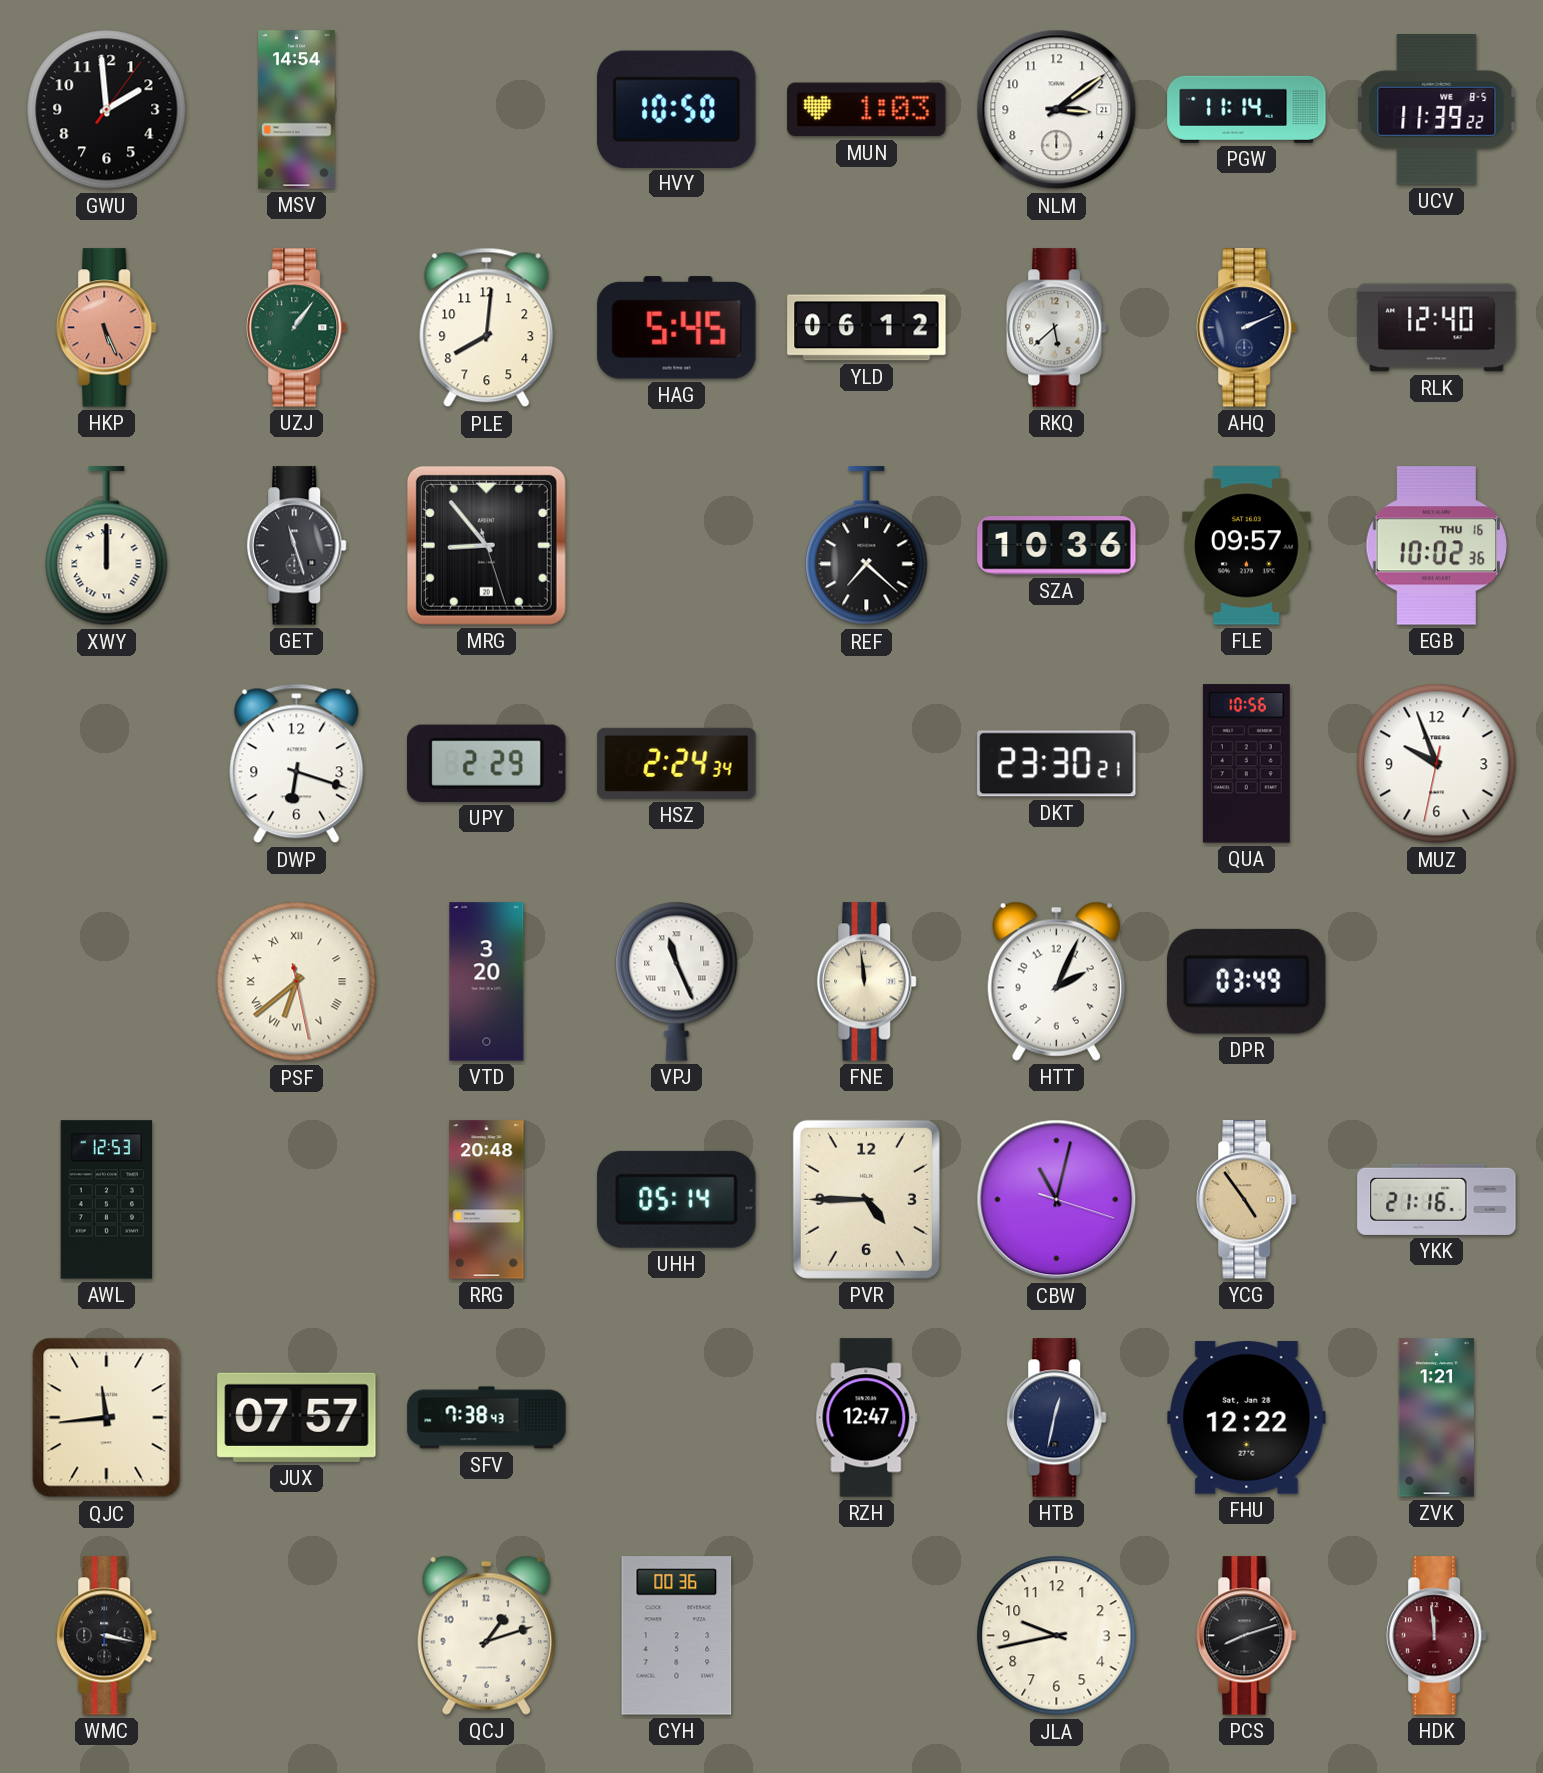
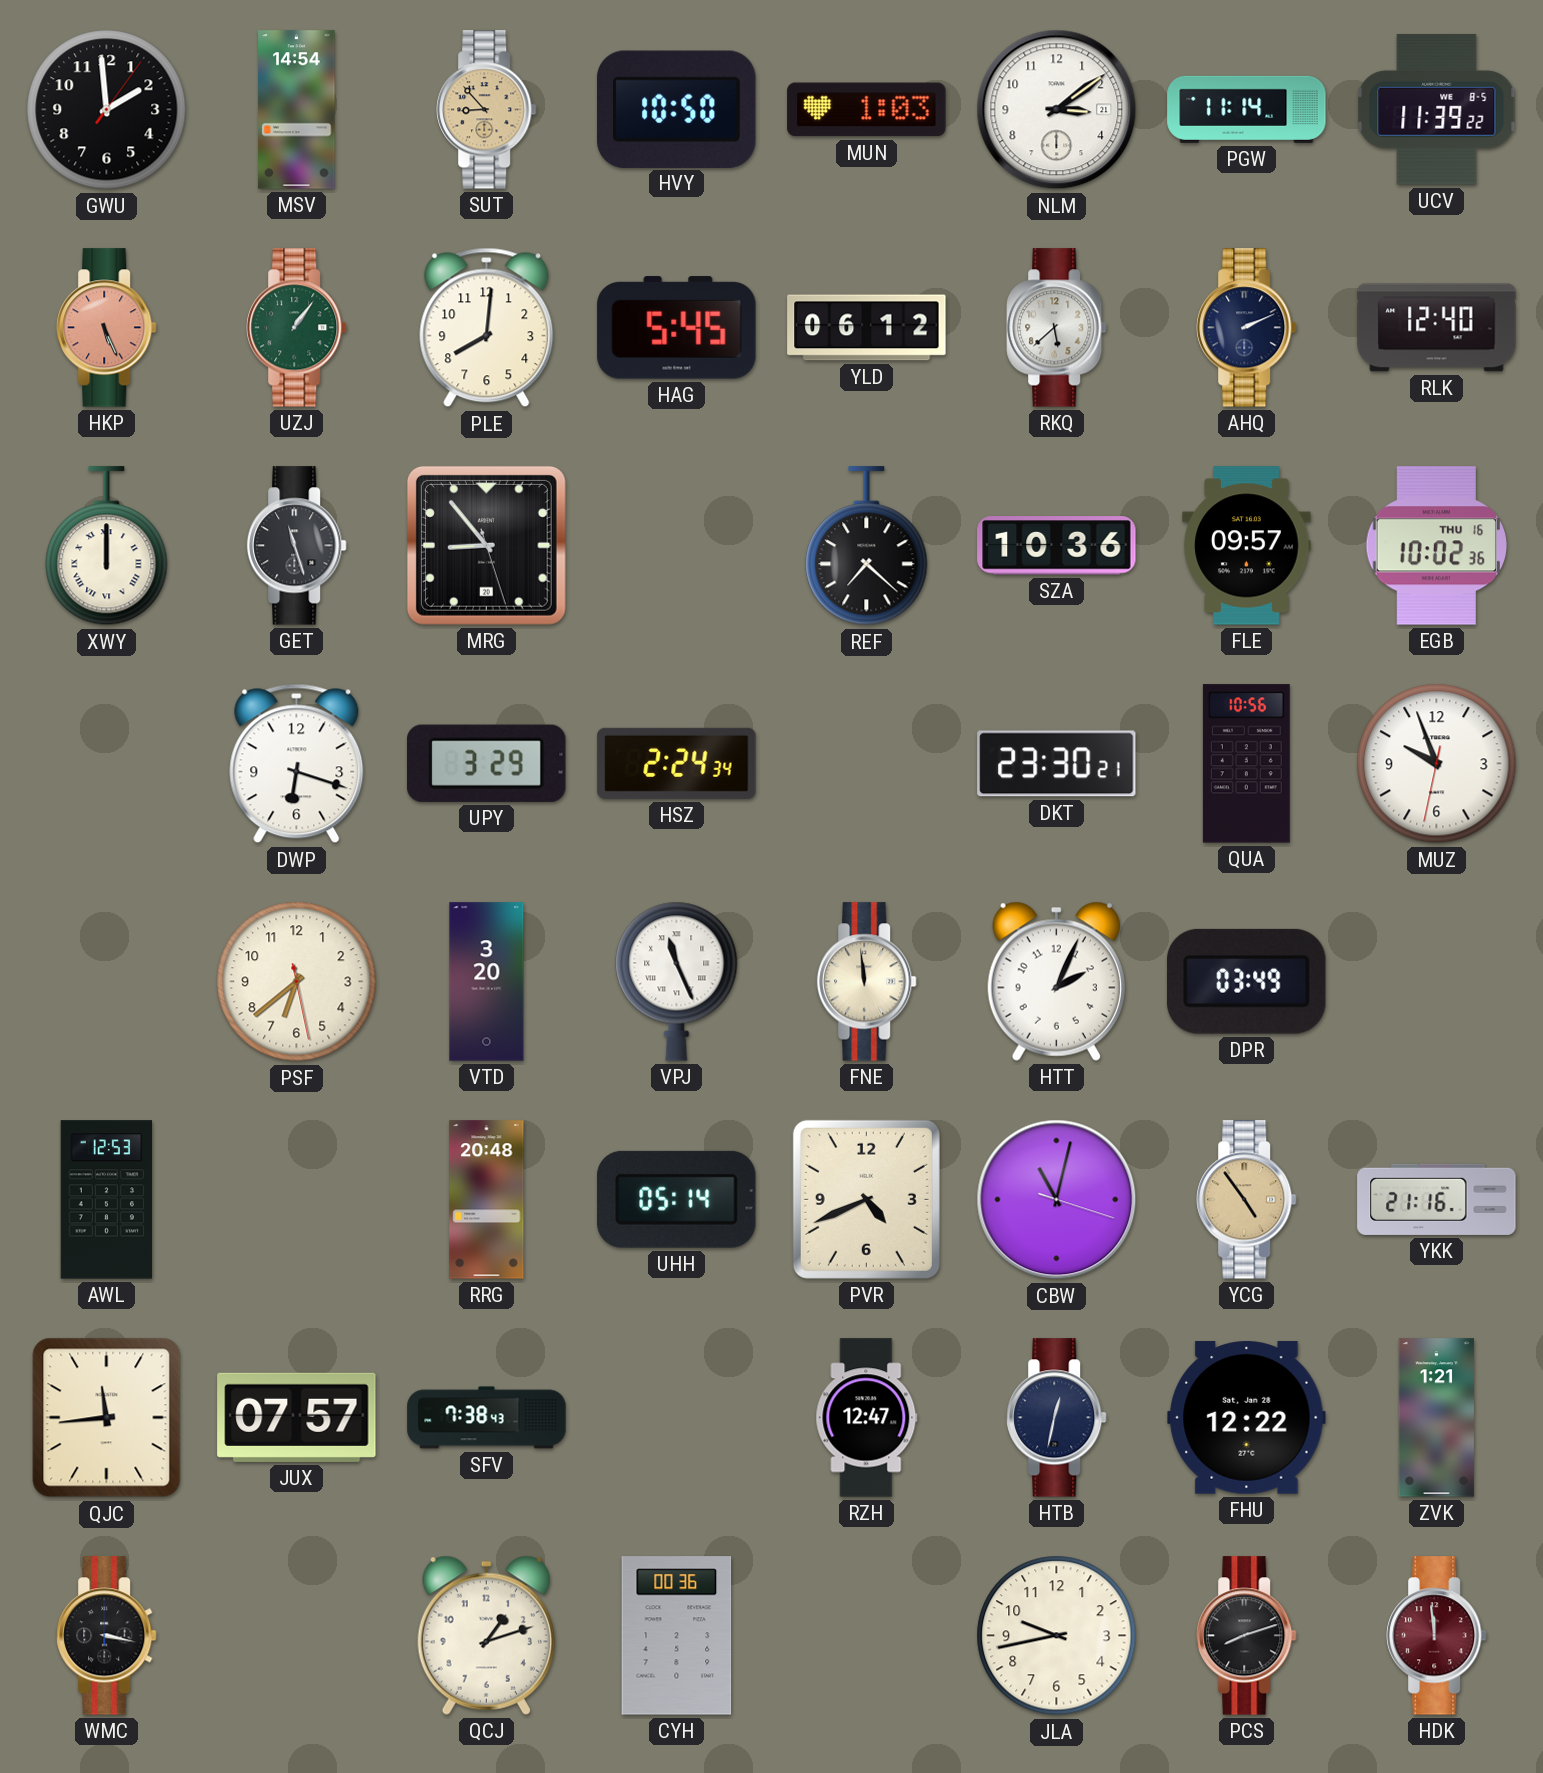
SUT: none -> 8:53 (487, 110)
UPY: 2:29 -> 3:29 (487, 763)
PSF numerals: Roman -> Arabic (297, 982)
PVR: 4:45 -> 4:41 (866, 1199)
